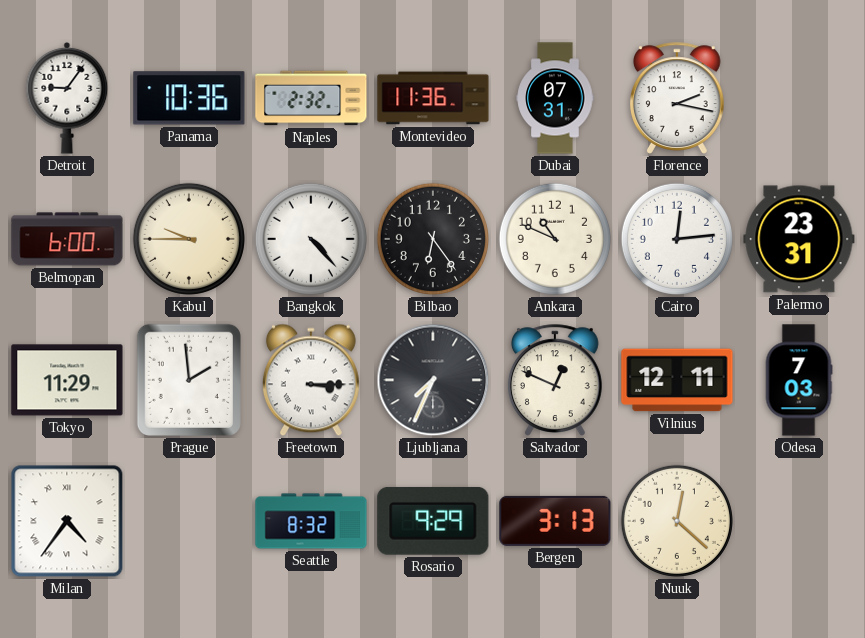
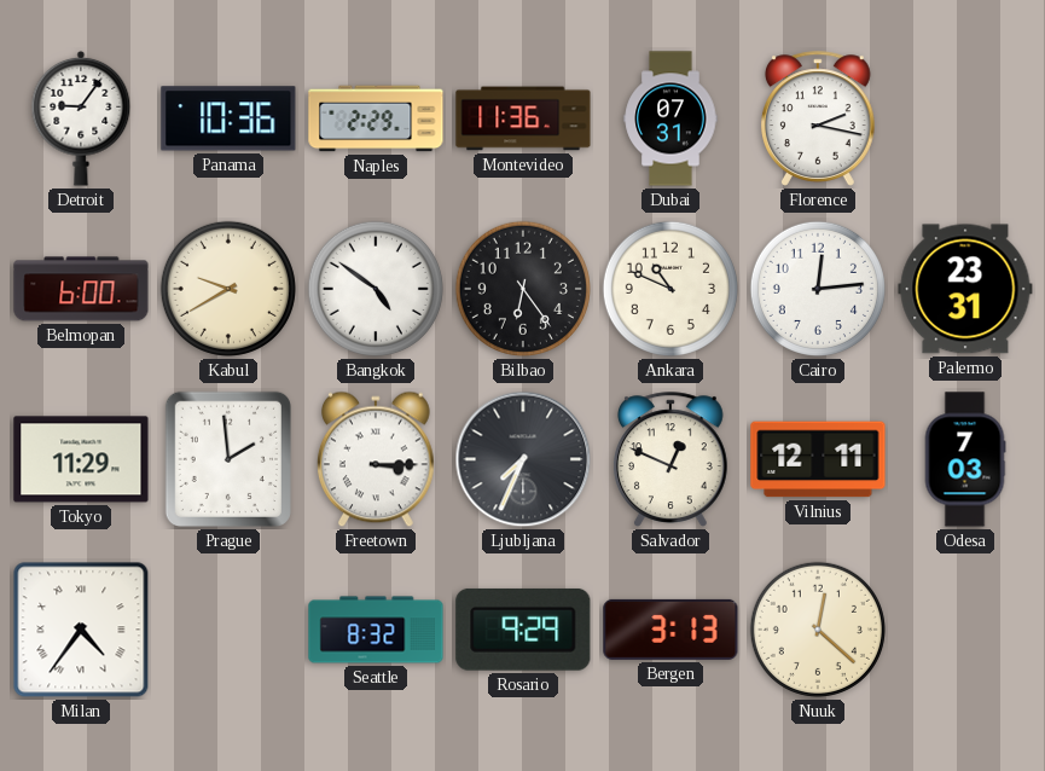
Naples: 2:32 -> 2:29 (376, 118)
Kabul: 9:45 -> 9:40 (228, 289)
Bangkok: 4:23 -> 4:51 (376, 289)
